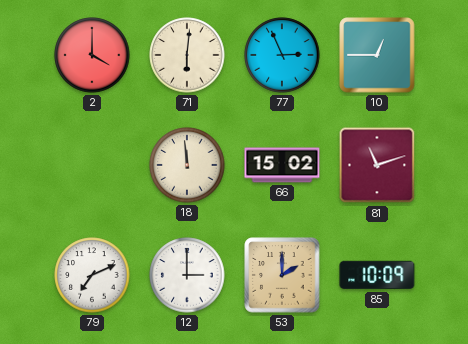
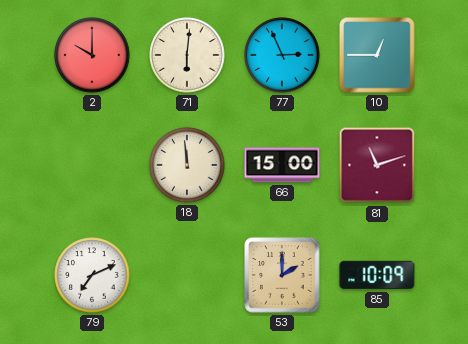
2: 4:00 -> 10:00 (92, 55)
66: 15:02 -> 15:00 (282, 165)
12: 3:00 -> none (187, 275)
